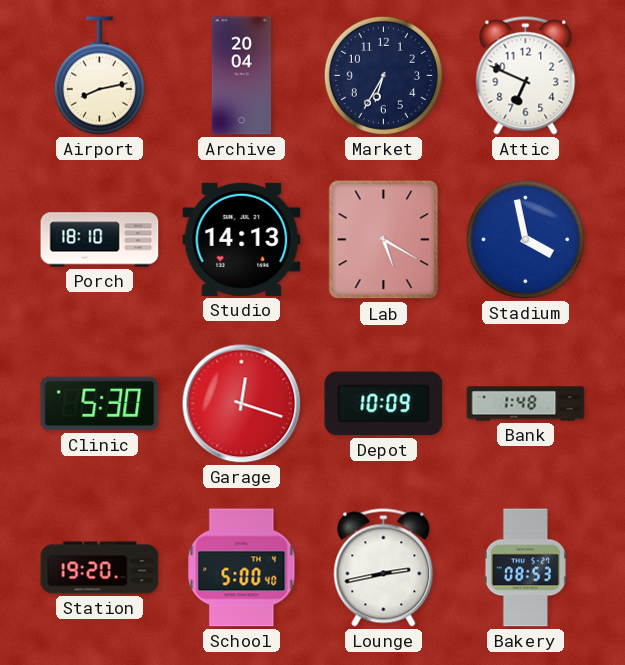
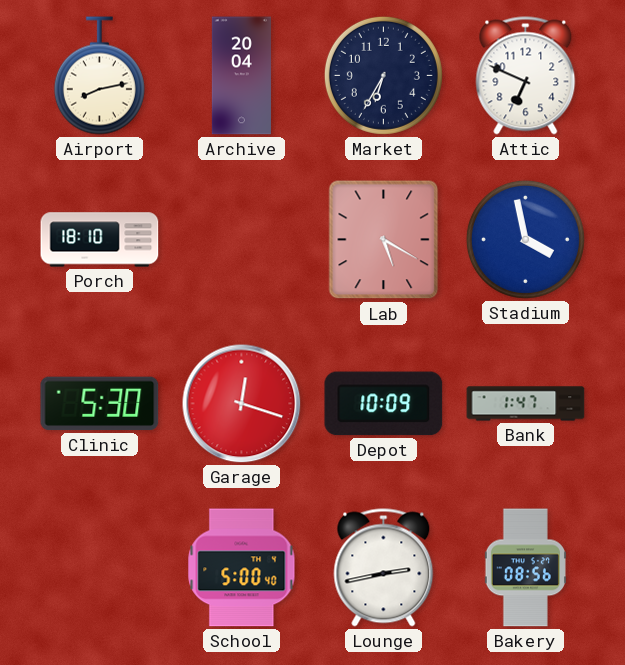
Studio: 14:13 -> none (242, 239)
Bank: 1:48 -> 1:47 (526, 404)
Station: 19:20 -> none (100, 568)
Bakery: 08:53 -> 08:56 (525, 568)
